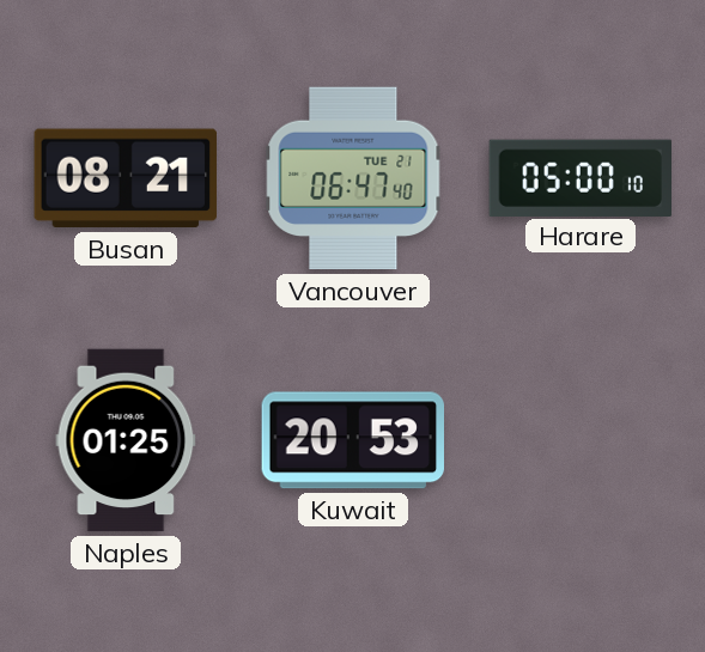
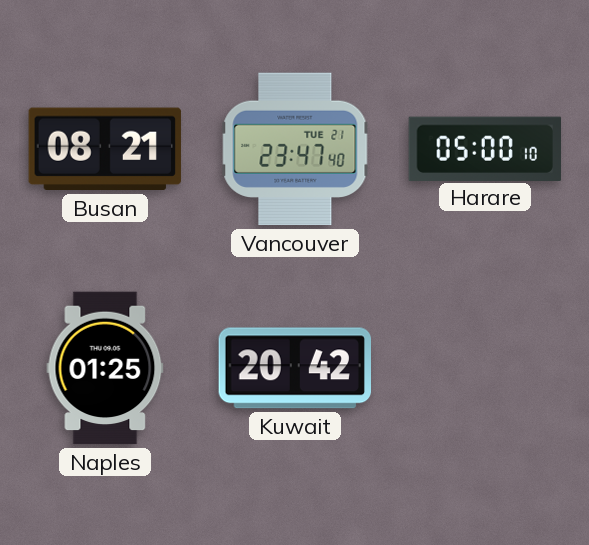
Vancouver: 06:47 -> 23:47 (295, 149)
Kuwait: 20:53 -> 20:42 (294, 368)
